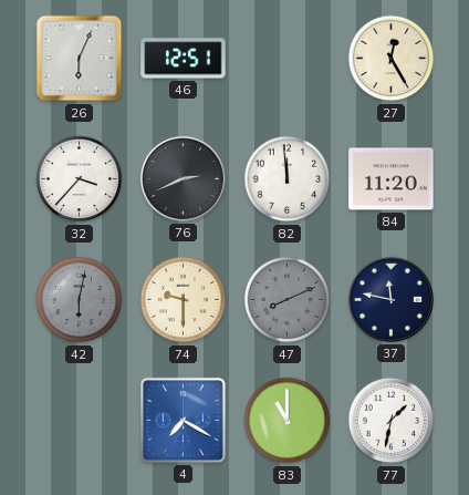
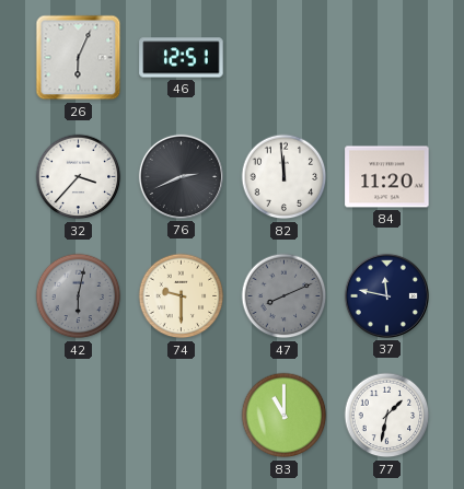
27: 12:25 -> none (392, 59)
4: 7:20 -> none (183, 420)
